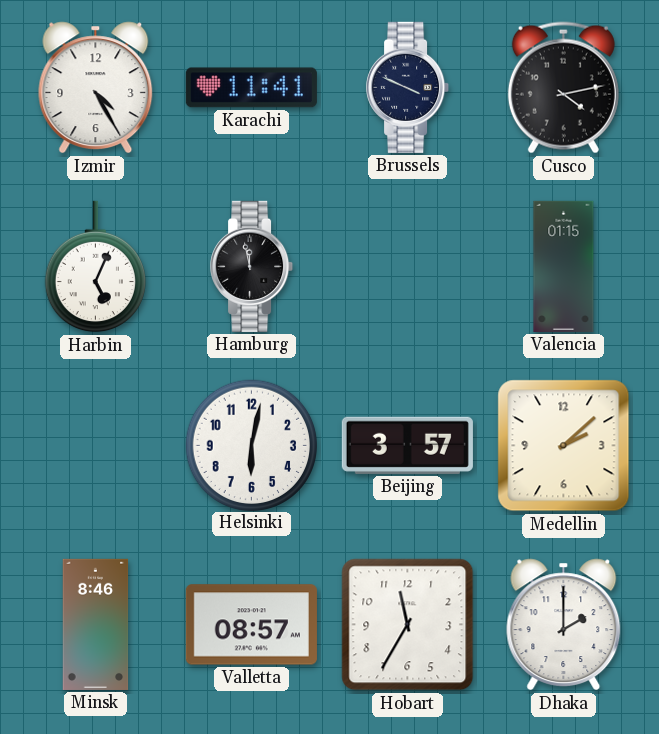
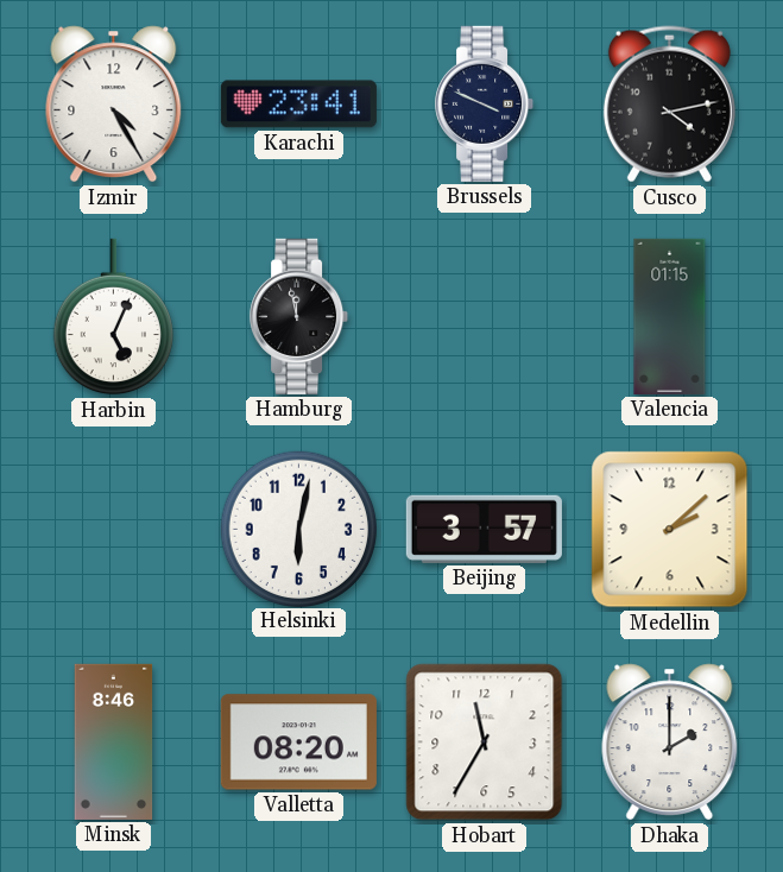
Karachi: 11:41 -> 23:41 (298, 105)
Valletta: 08:57 -> 08:20 (298, 743)
